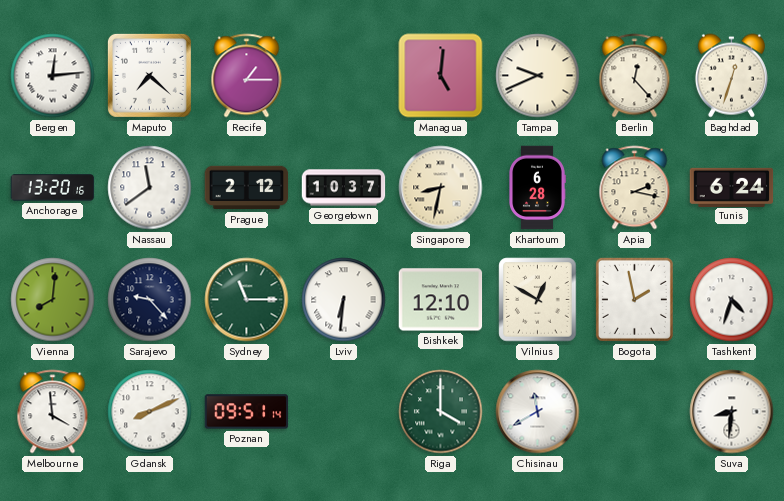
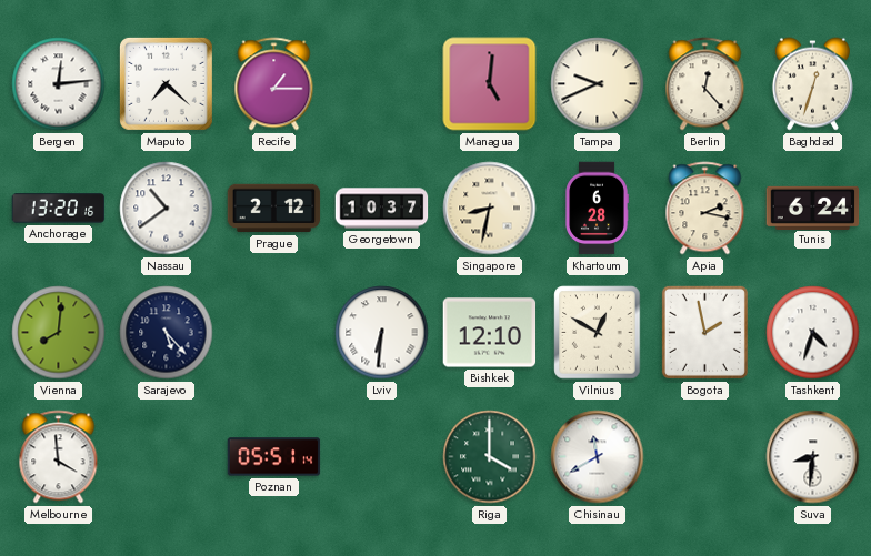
Nassau: 11:39 -> 10:39 (167, 209)
Sarajevo: 9:23 -> 5:23 (167, 333)
Sydney: 11:15 -> none (247, 300)
Gdansk: 8:11 -> none (150, 412)
Poznan: 09:51 -> 05:51 (274, 457)
